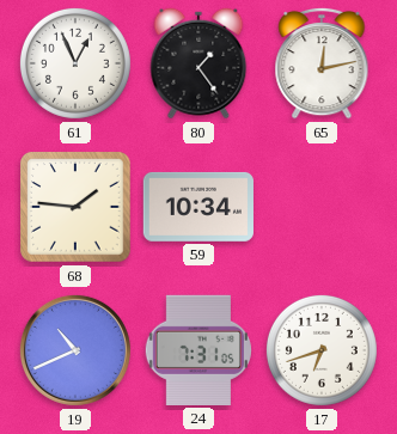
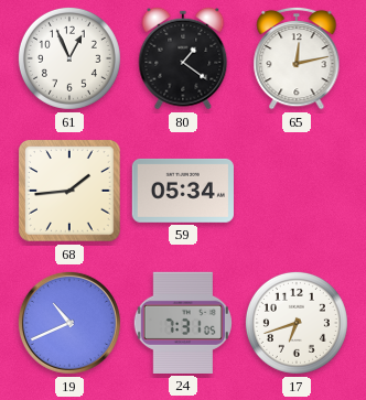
80: 1:24 -> 1:21 (183, 58)
68: 1:46 -> 1:44 (69, 191)
59: 10:34 -> 05:34 (183, 191)
